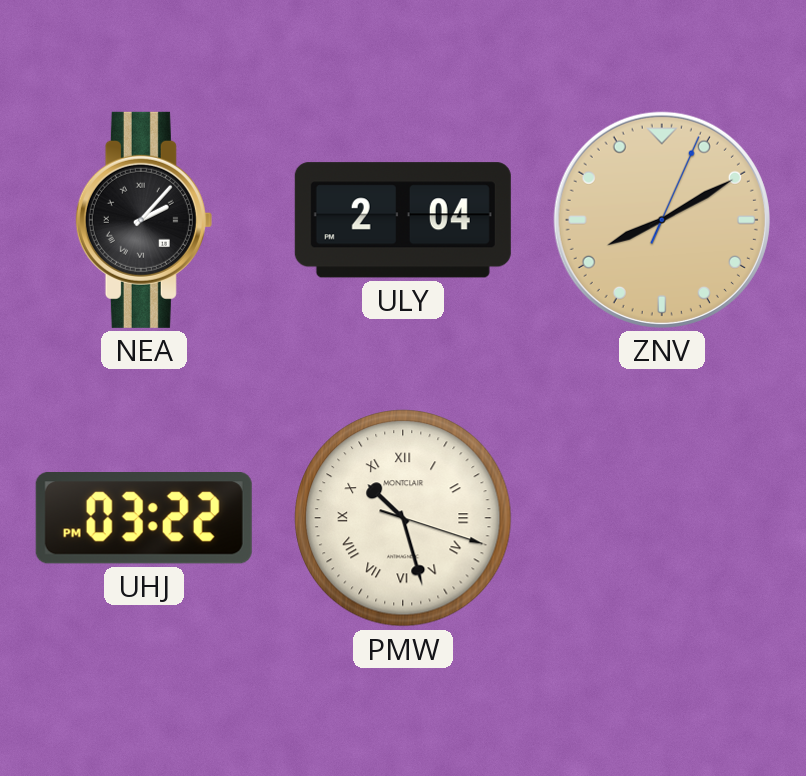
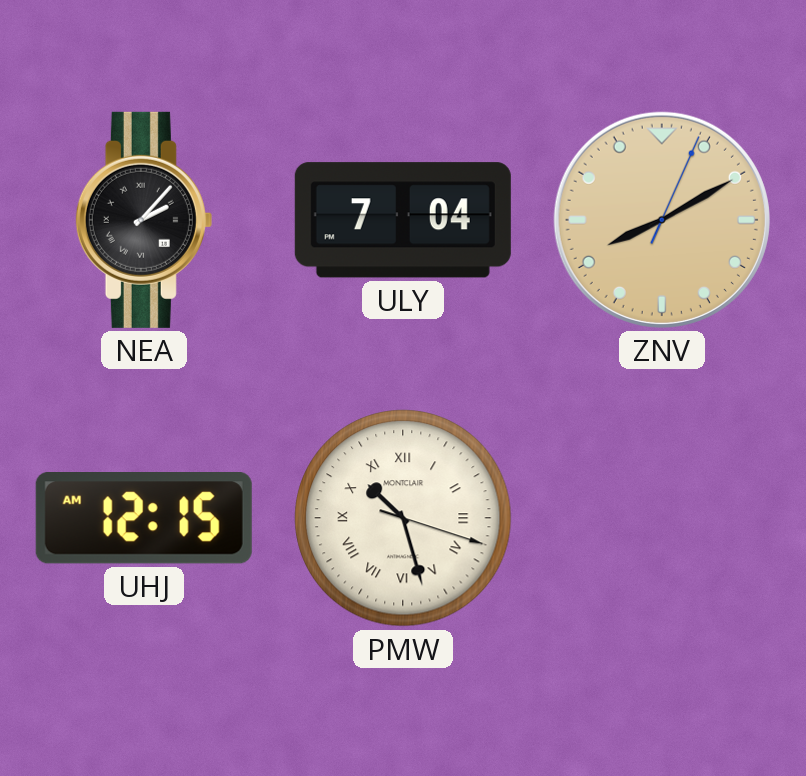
ULY: 2:04 -> 7:04 (403, 220)
UHJ: 03:22 -> 12:15 (144, 519)
